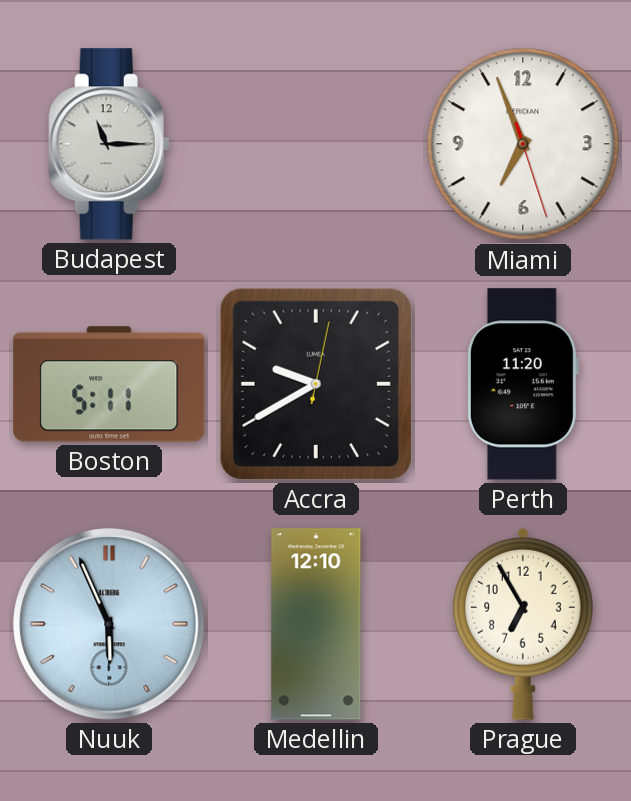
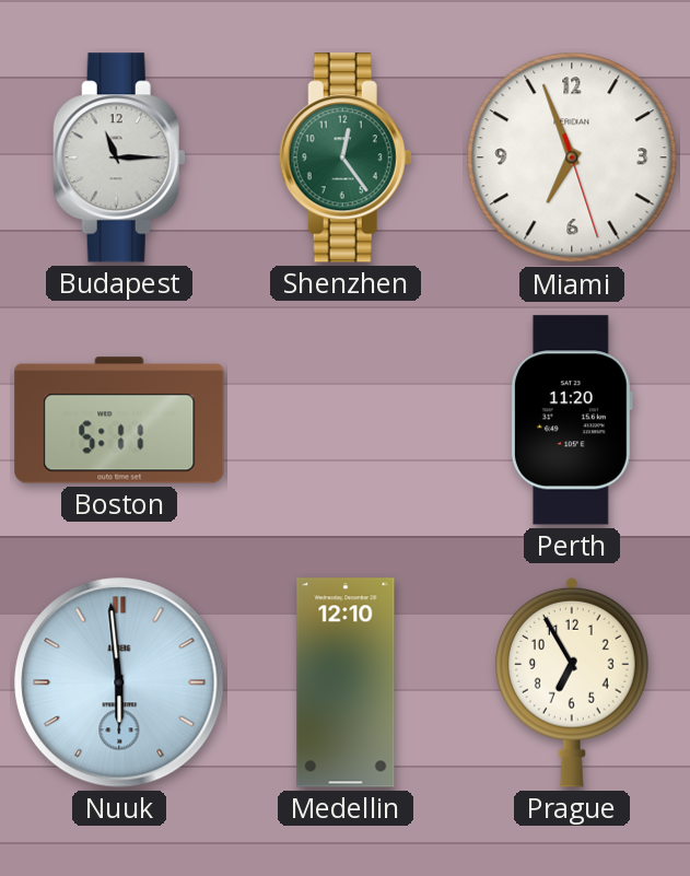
Shenzhen: none -> 12:24 (346, 157)
Accra: 9:40 -> none (316, 384)
Nuuk: 5:56 -> 5:59 (119, 682)
